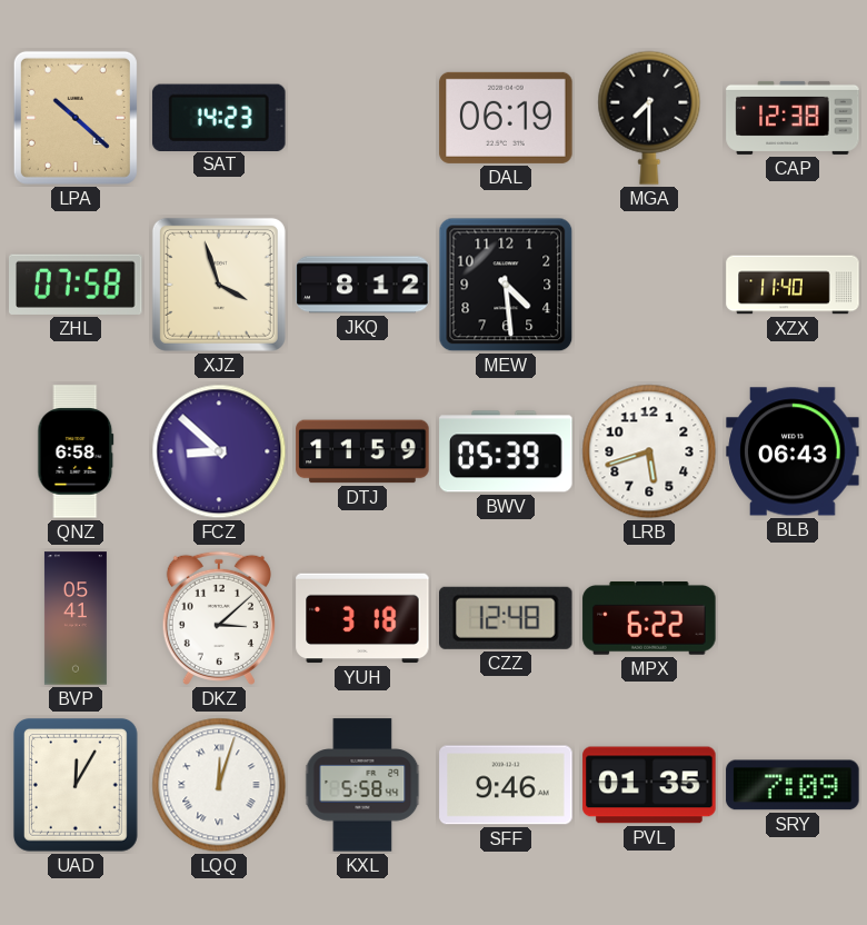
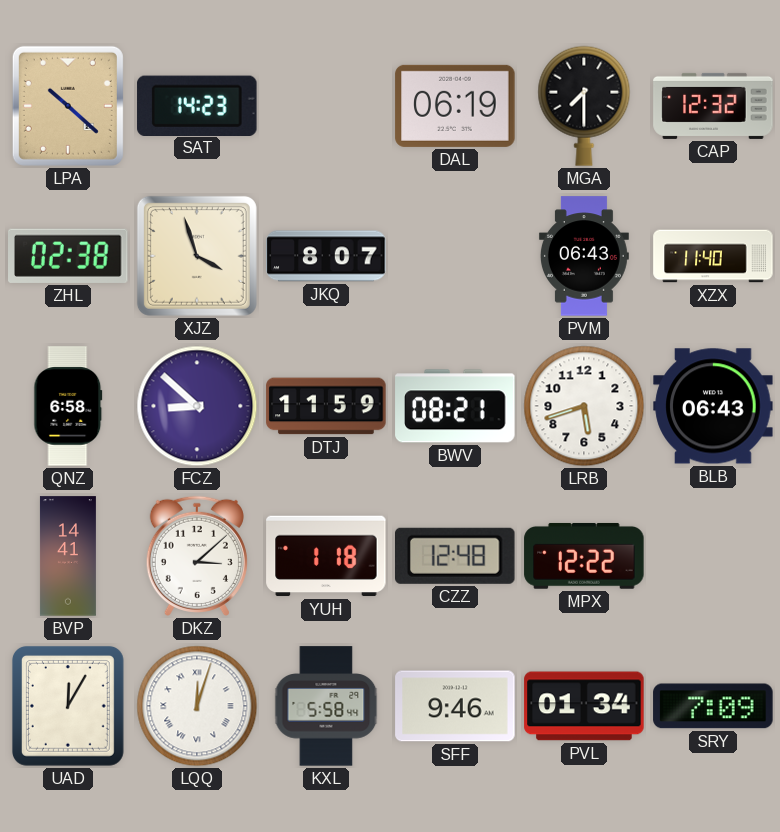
CAP: 12:38 -> 12:32 (713, 106)
ZHL: 07:58 -> 02:38 (69, 256)
JKQ: 8:12 -> 8:07 (326, 256)
MEW: 4:29 -> none (506, 285)
PVM: none -> 06:43 (584, 256)
BWV: 05:39 -> 08:21 (455, 406)
BVP: 05:41 -> 14:41 (68, 556)
YUH: 3:18 -> 1:18 (326, 556)
MPX: 6:22 -> 12:22 (584, 556)
PVL: 01:35 -> 01:34 (584, 706)
